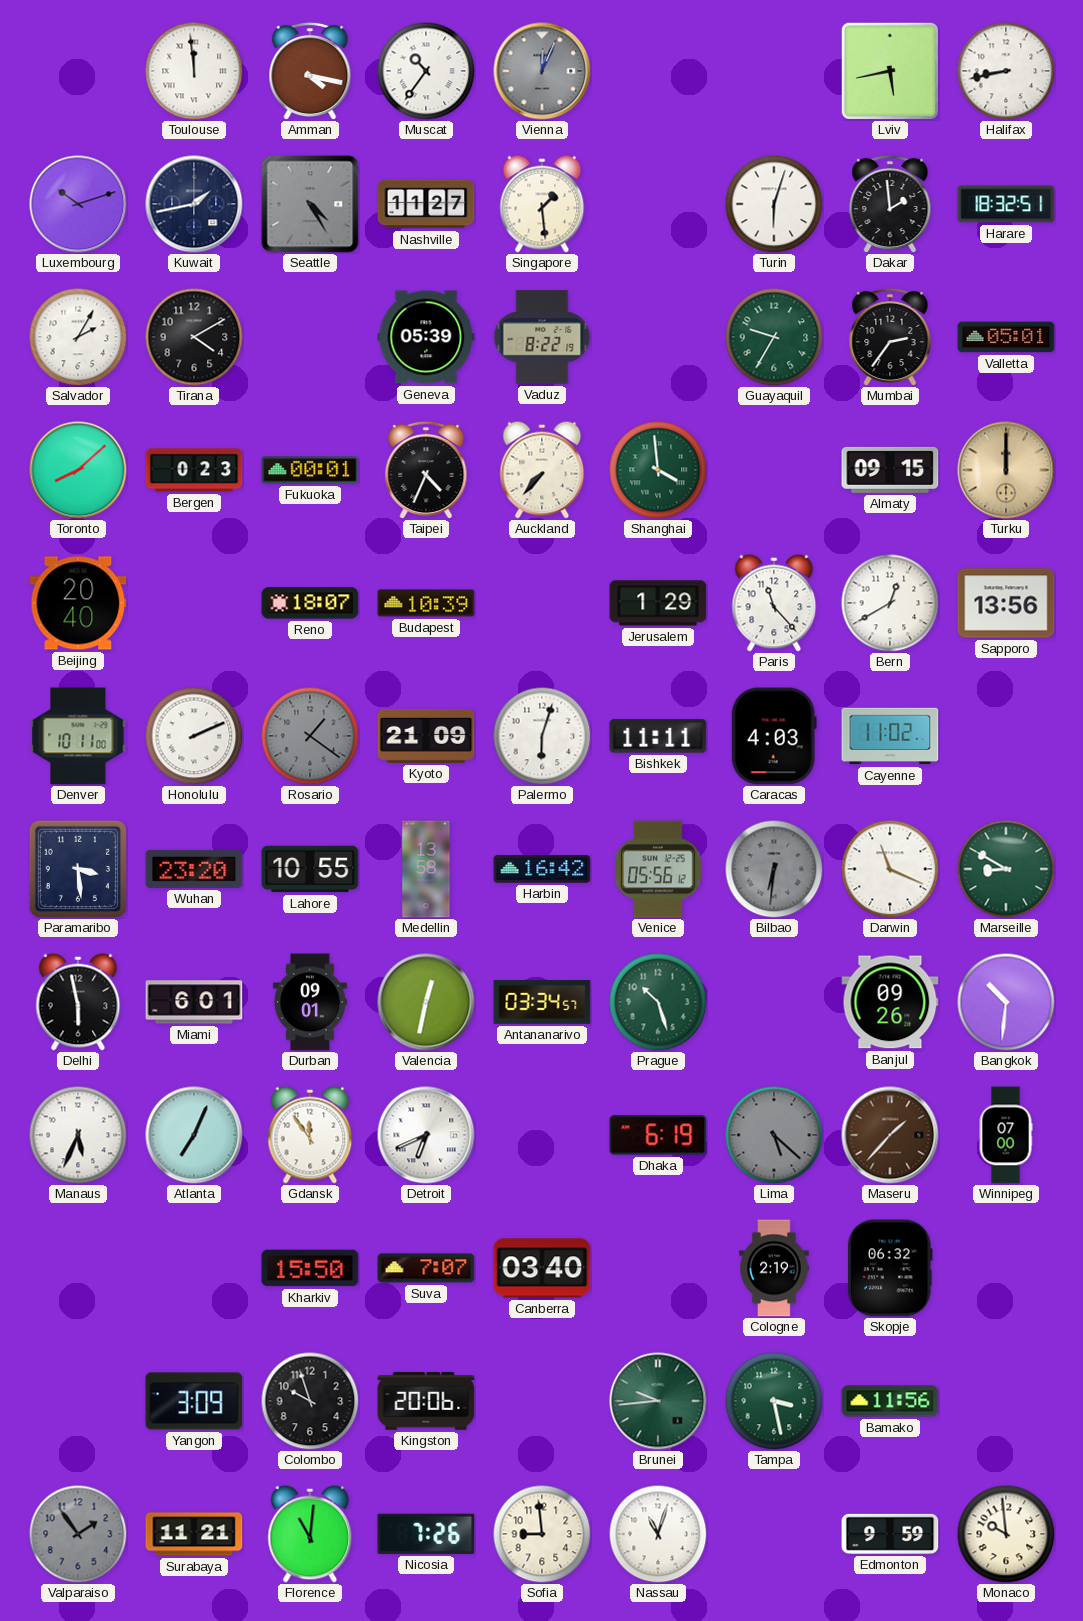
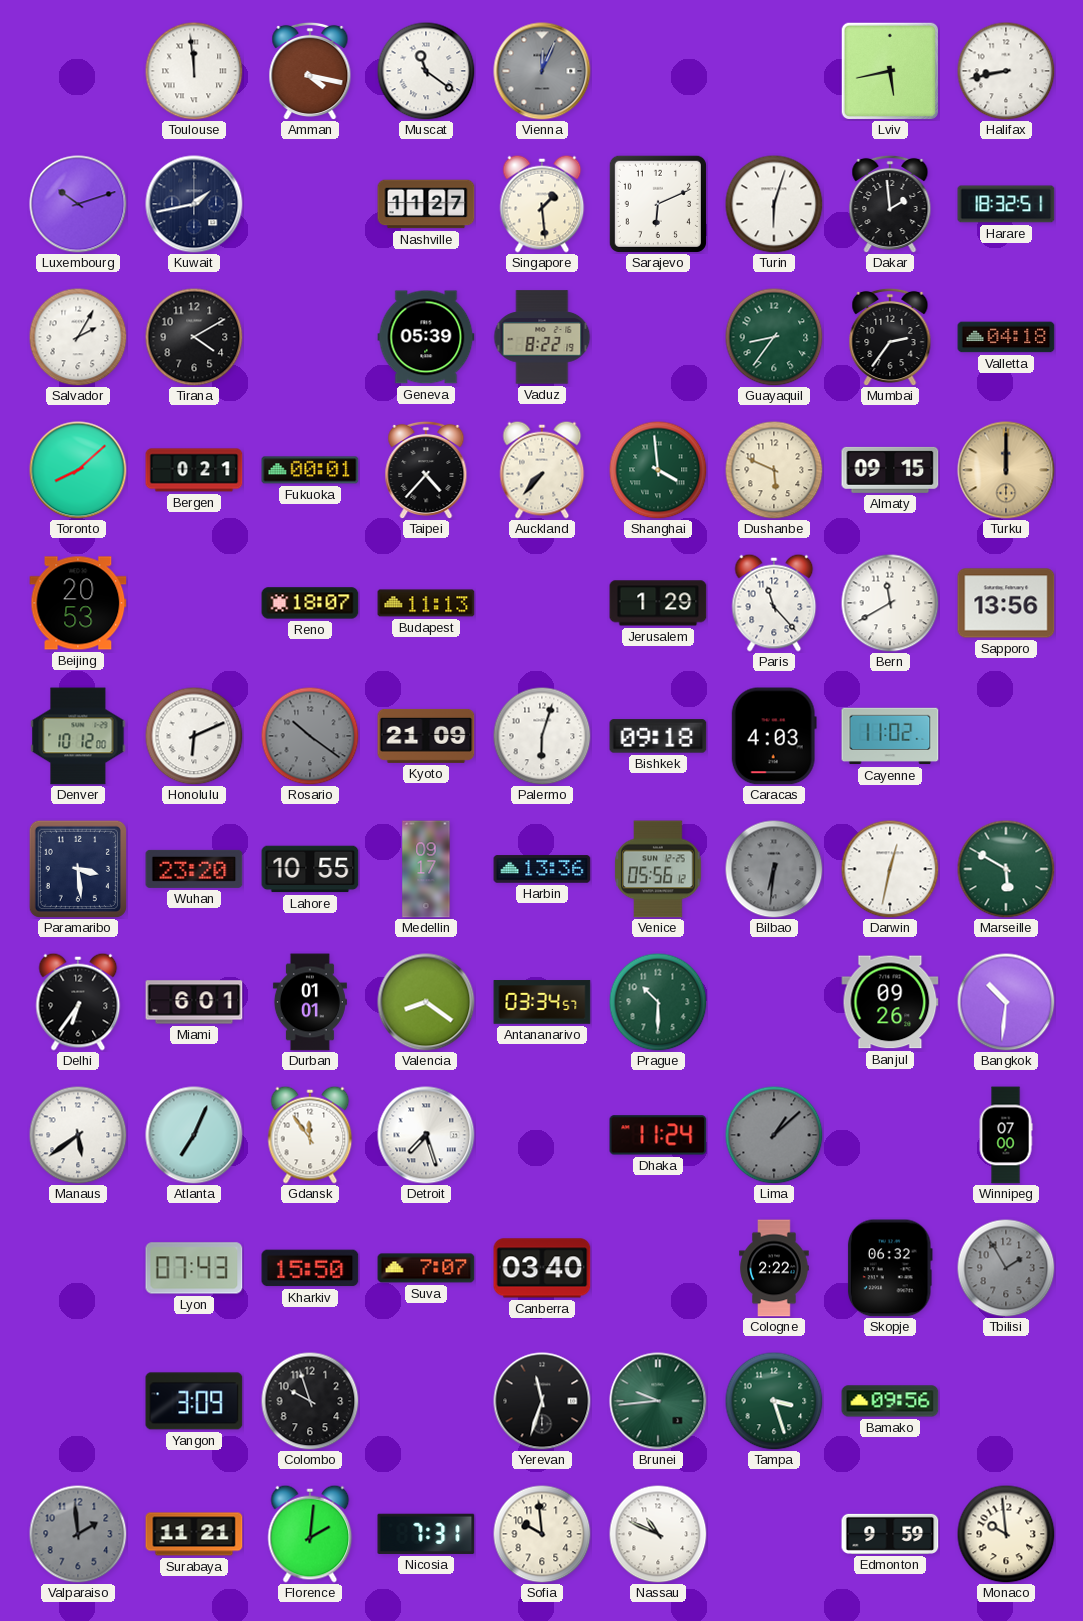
Muscat: 10:36 -> 11:21 (426, 71)
Seattle: 4:25 -> none (310, 204)
Sarajevo: none -> 6:11 (658, 204)
Guayaquil: 9:35 -> 8:36 (774, 337)
Valletta: 05:01 -> 04:18 (1006, 337)
Bergen: 0:23 -> 0:21 (194, 470)
Taipei: 4:34 -> 4:37 (426, 470)
Dushanbe: none -> 5:49 (774, 470)
Beijing: 20:40 -> 20:53 (78, 603)
Budapest: 10:39 -> 11:13 (426, 603)
Bern: 12:40 -> 11:40 (890, 603)
Denver: 10:11 -> 10:12 (78, 736)
Honolulu: 2:11 -> 6:11 (194, 736)
Rosario: 1:21 -> 10:21 (310, 736)
Bishkek: 11:11 -> 09:18 (658, 736)
Medellin: 13:58 -> 09:17 (426, 869)
Harbin: 16:42 -> 13:36 (542, 869)
Darwin: 11:19 -> 12:32 (890, 869)
Marseille: 8:50 -> 5:50 (1006, 869)
Delhi: 5:58 -> 6:36 (78, 1002)
Durban: 09:01 -> 01:01 (310, 1002)
Valencia: 12:32 -> 8:21 (426, 1002)
Prague: 10:27 -> 10:30 (658, 1002)
Manaus: 5:34 -> 5:39 (78, 1135)
Detroit: 6:41 -> 7:27 (426, 1135)
Dhaka: 6:19 -> 11:24 (658, 1135)
Lima: 5:22 -> 1:08 (774, 1135)
Maseru: 1:37 -> none (890, 1135)
Lyon: none -> 07:43 (194, 1268)
Cologne: 2:19 -> 2:22 (774, 1268)
Tbilisi: none -> 1:55 (1006, 1268)
Kingston: 20:06 -> none (426, 1401)
Yerevan: none -> 11:33 (542, 1401)
Tampa: 3:28 -> 3:27 (774, 1401)
Bamako: 11:56 -> 09:56 (890, 1401)
Valparaiso: 1:54 -> 1:59 (78, 1534)
Florence: 11:01 -> 2:01 (310, 1534)
Nicosia: 7:26 -> 7:31 (426, 1534)
Sofia: 8:59 -> 9:59 (542, 1534)
Nassau: 11:03 -> 10:49 (658, 1534)
